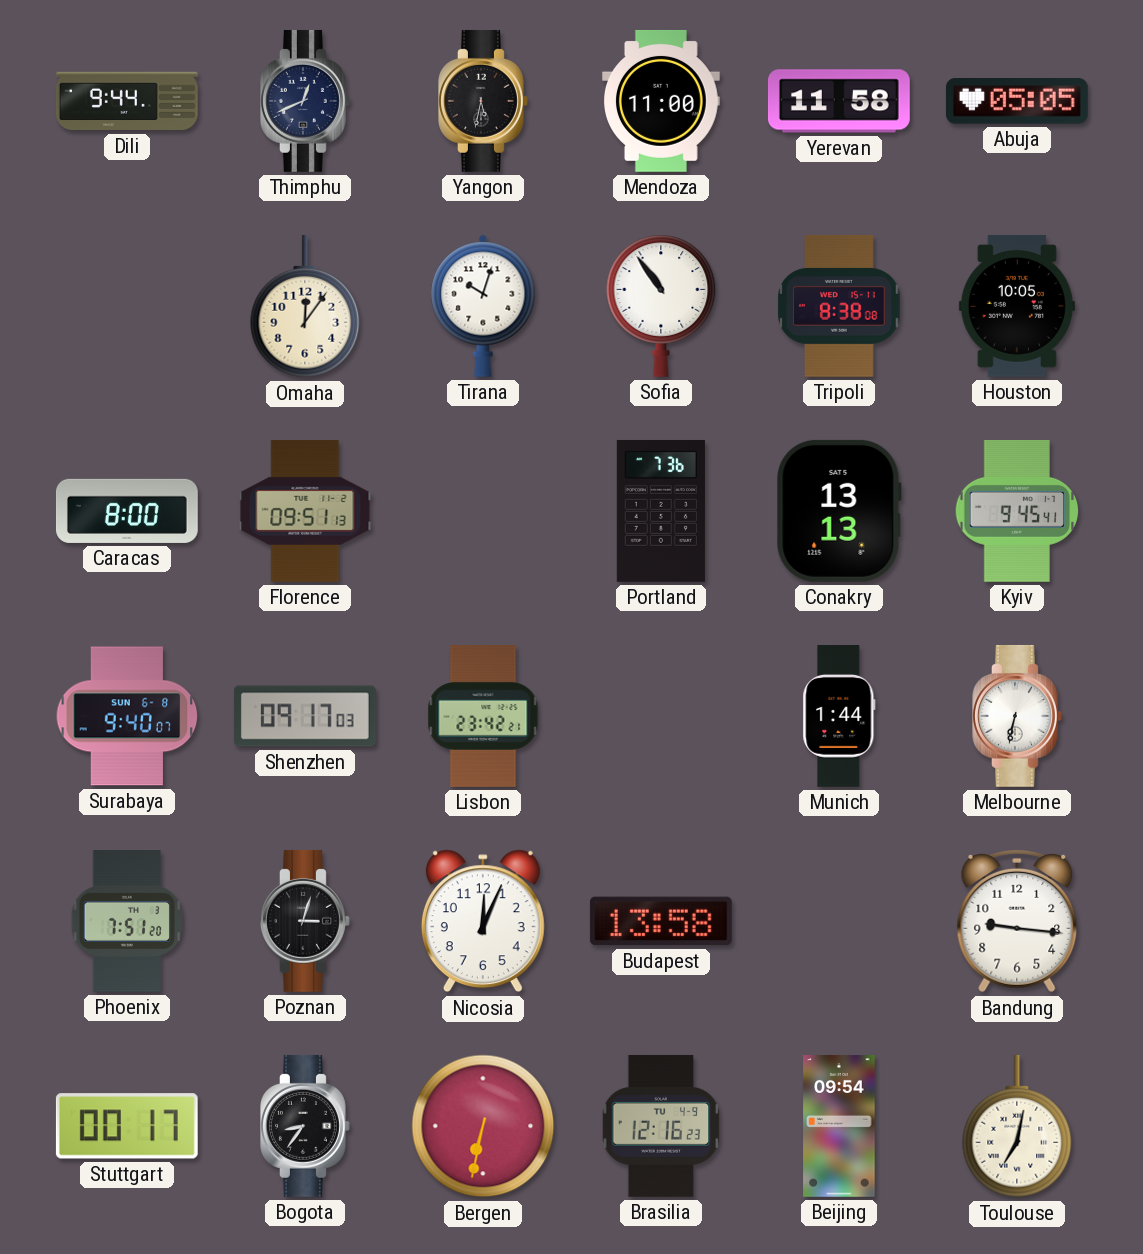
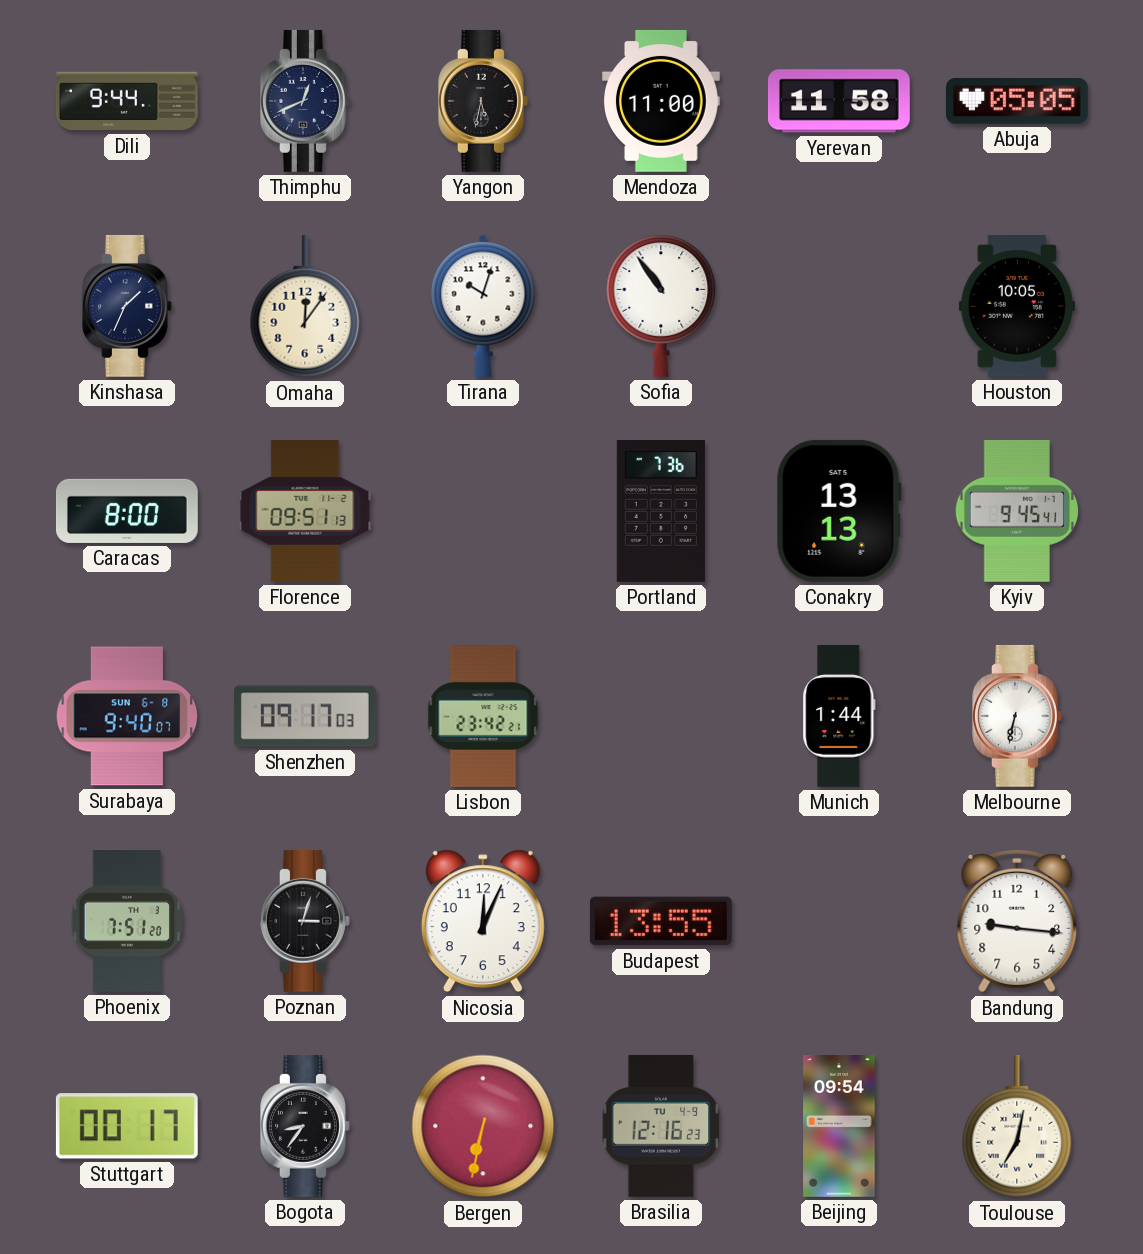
Kinshasa: none -> 1:34 (128, 306)
Tripoli: 8:38 -> none (839, 306)
Budapest: 13:58 -> 13:55 (661, 921)
